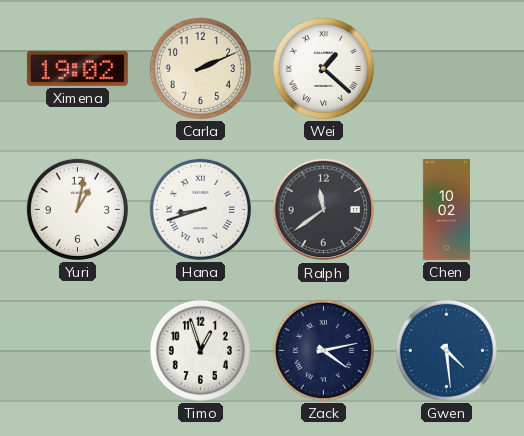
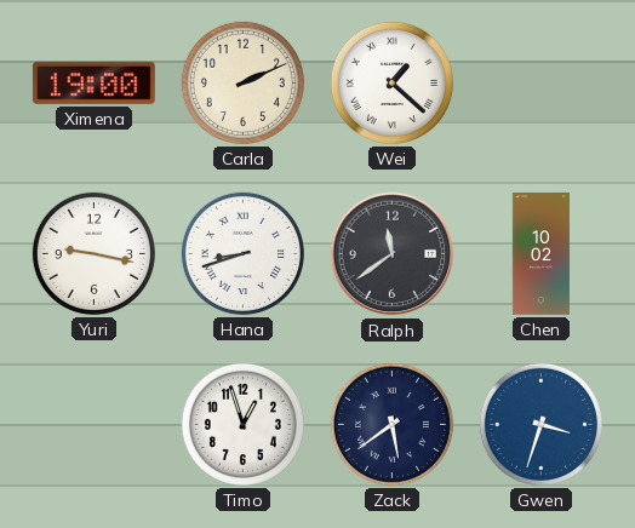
Ximena: 19:02 -> 19:00 (93, 82)
Yuri: 1:02 -> 9:17 (93, 253)
Zack: 4:13 -> 5:39 (391, 424)
Gwen: 4:29 -> 3:33 (540, 424)
